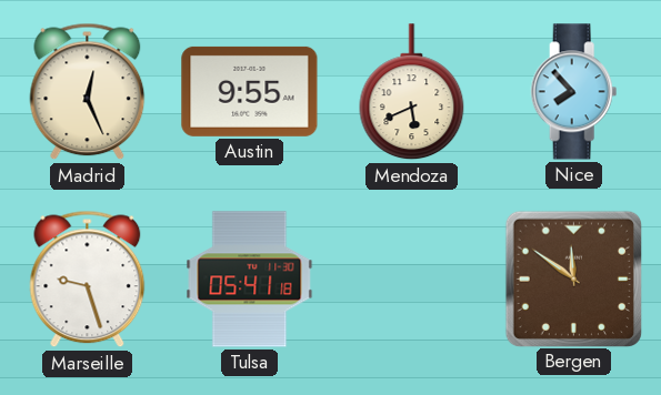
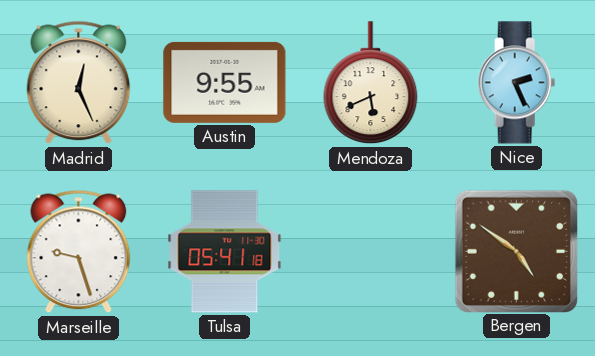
Nice: 7:53 -> 2:26 (517, 83)
Bergen: 11:51 -> 4:51 (516, 251)
